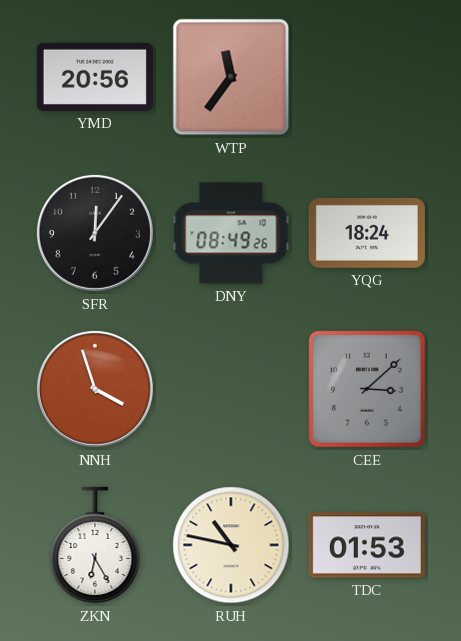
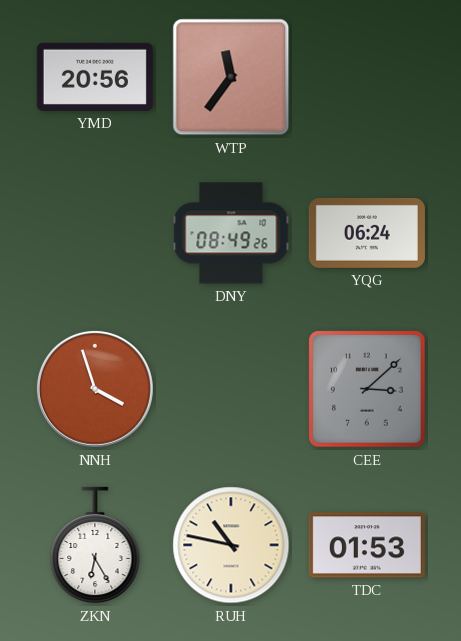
SFR: 12:06 -> none (95, 233)
YQG: 18:24 -> 06:24 (367, 233)
